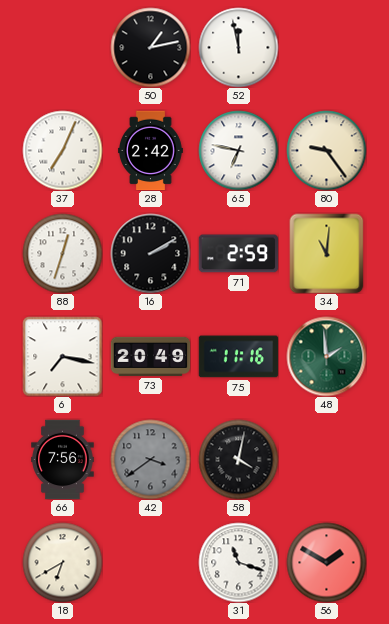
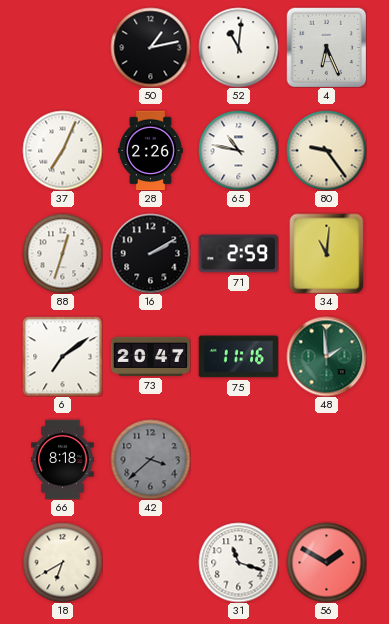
52: 11:58 -> 11:01 (238, 47)
4: none -> 6:26 (326, 47)
28: 2:42 -> 2:26 (150, 150)
65: 6:47 -> 10:47 (238, 150)
6: 7:17 -> 7:09 (62, 356)
73: 20:49 -> 20:47 (150, 356)
66: 7:56 -> 8:18 (63, 459)
42: 3:39 -> 3:38 (150, 459)
58: 4:02 -> none (238, 459)
